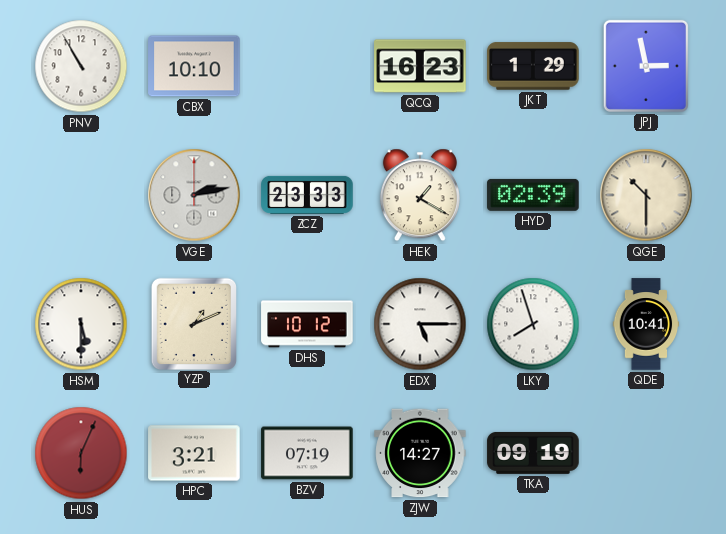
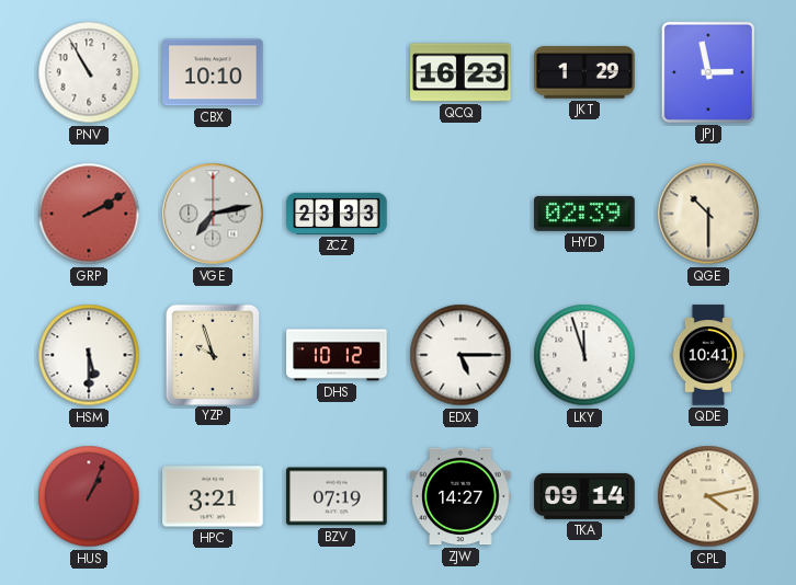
GRP: none -> 2:10 (89, 214)
VGE: 2:13 -> 7:13 (213, 214)
HEK: 1:20 -> none (420, 195)
YZP: 1:11 -> 9:57 (212, 354)
LKY: 7:57 -> 11:57 (584, 355)
HUS: 6:04 -> 1:04 (89, 496)
TKA: 09:19 -> 09:14 (584, 496)
CPL: none -> 4:13 (708, 496)
